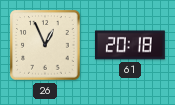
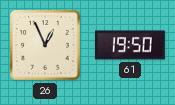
61: 20:18 -> 19:50 (130, 45)
